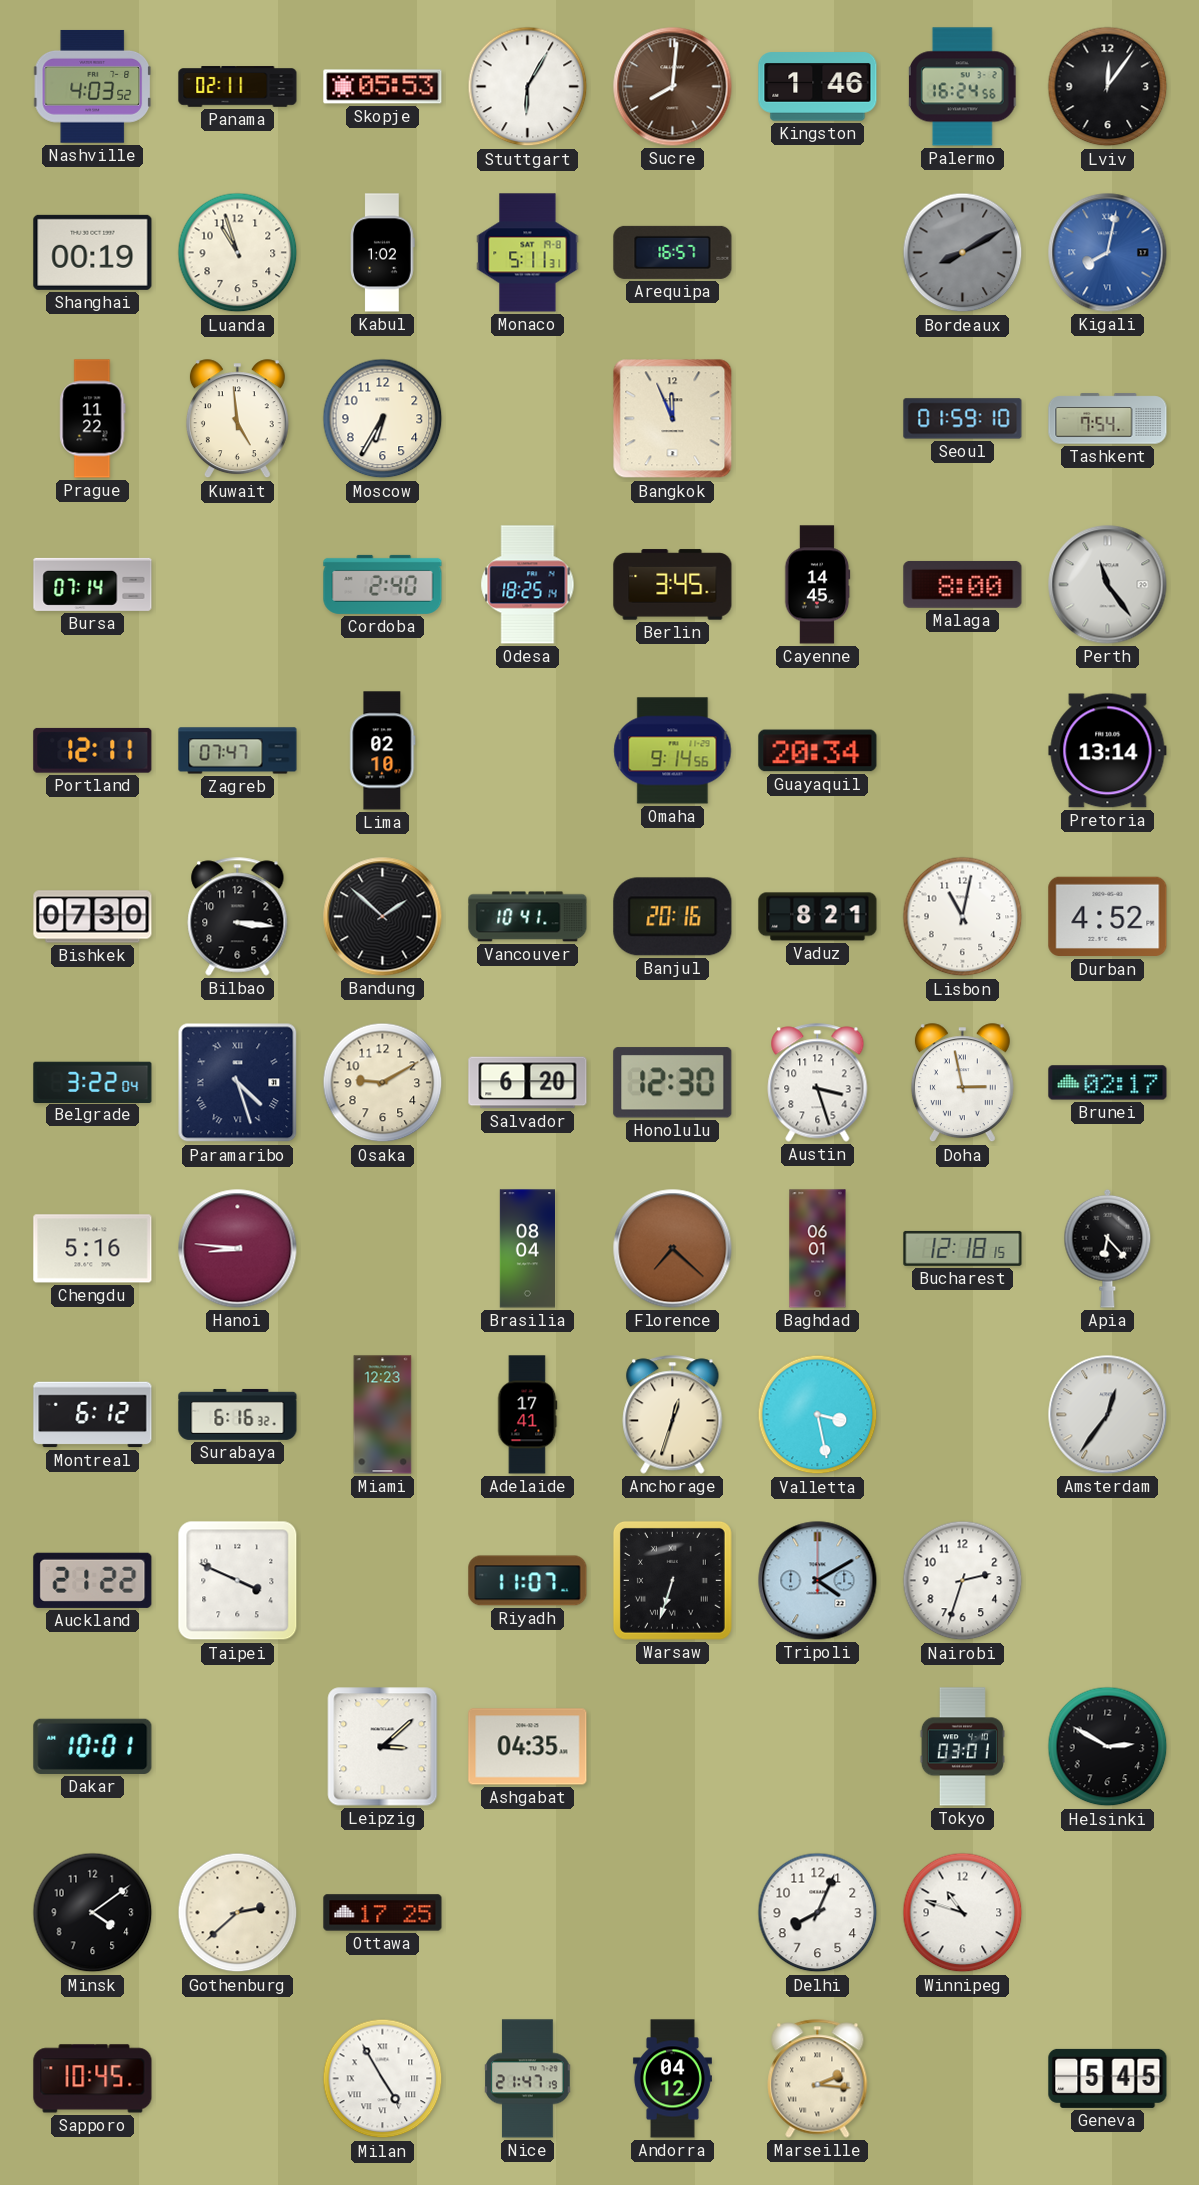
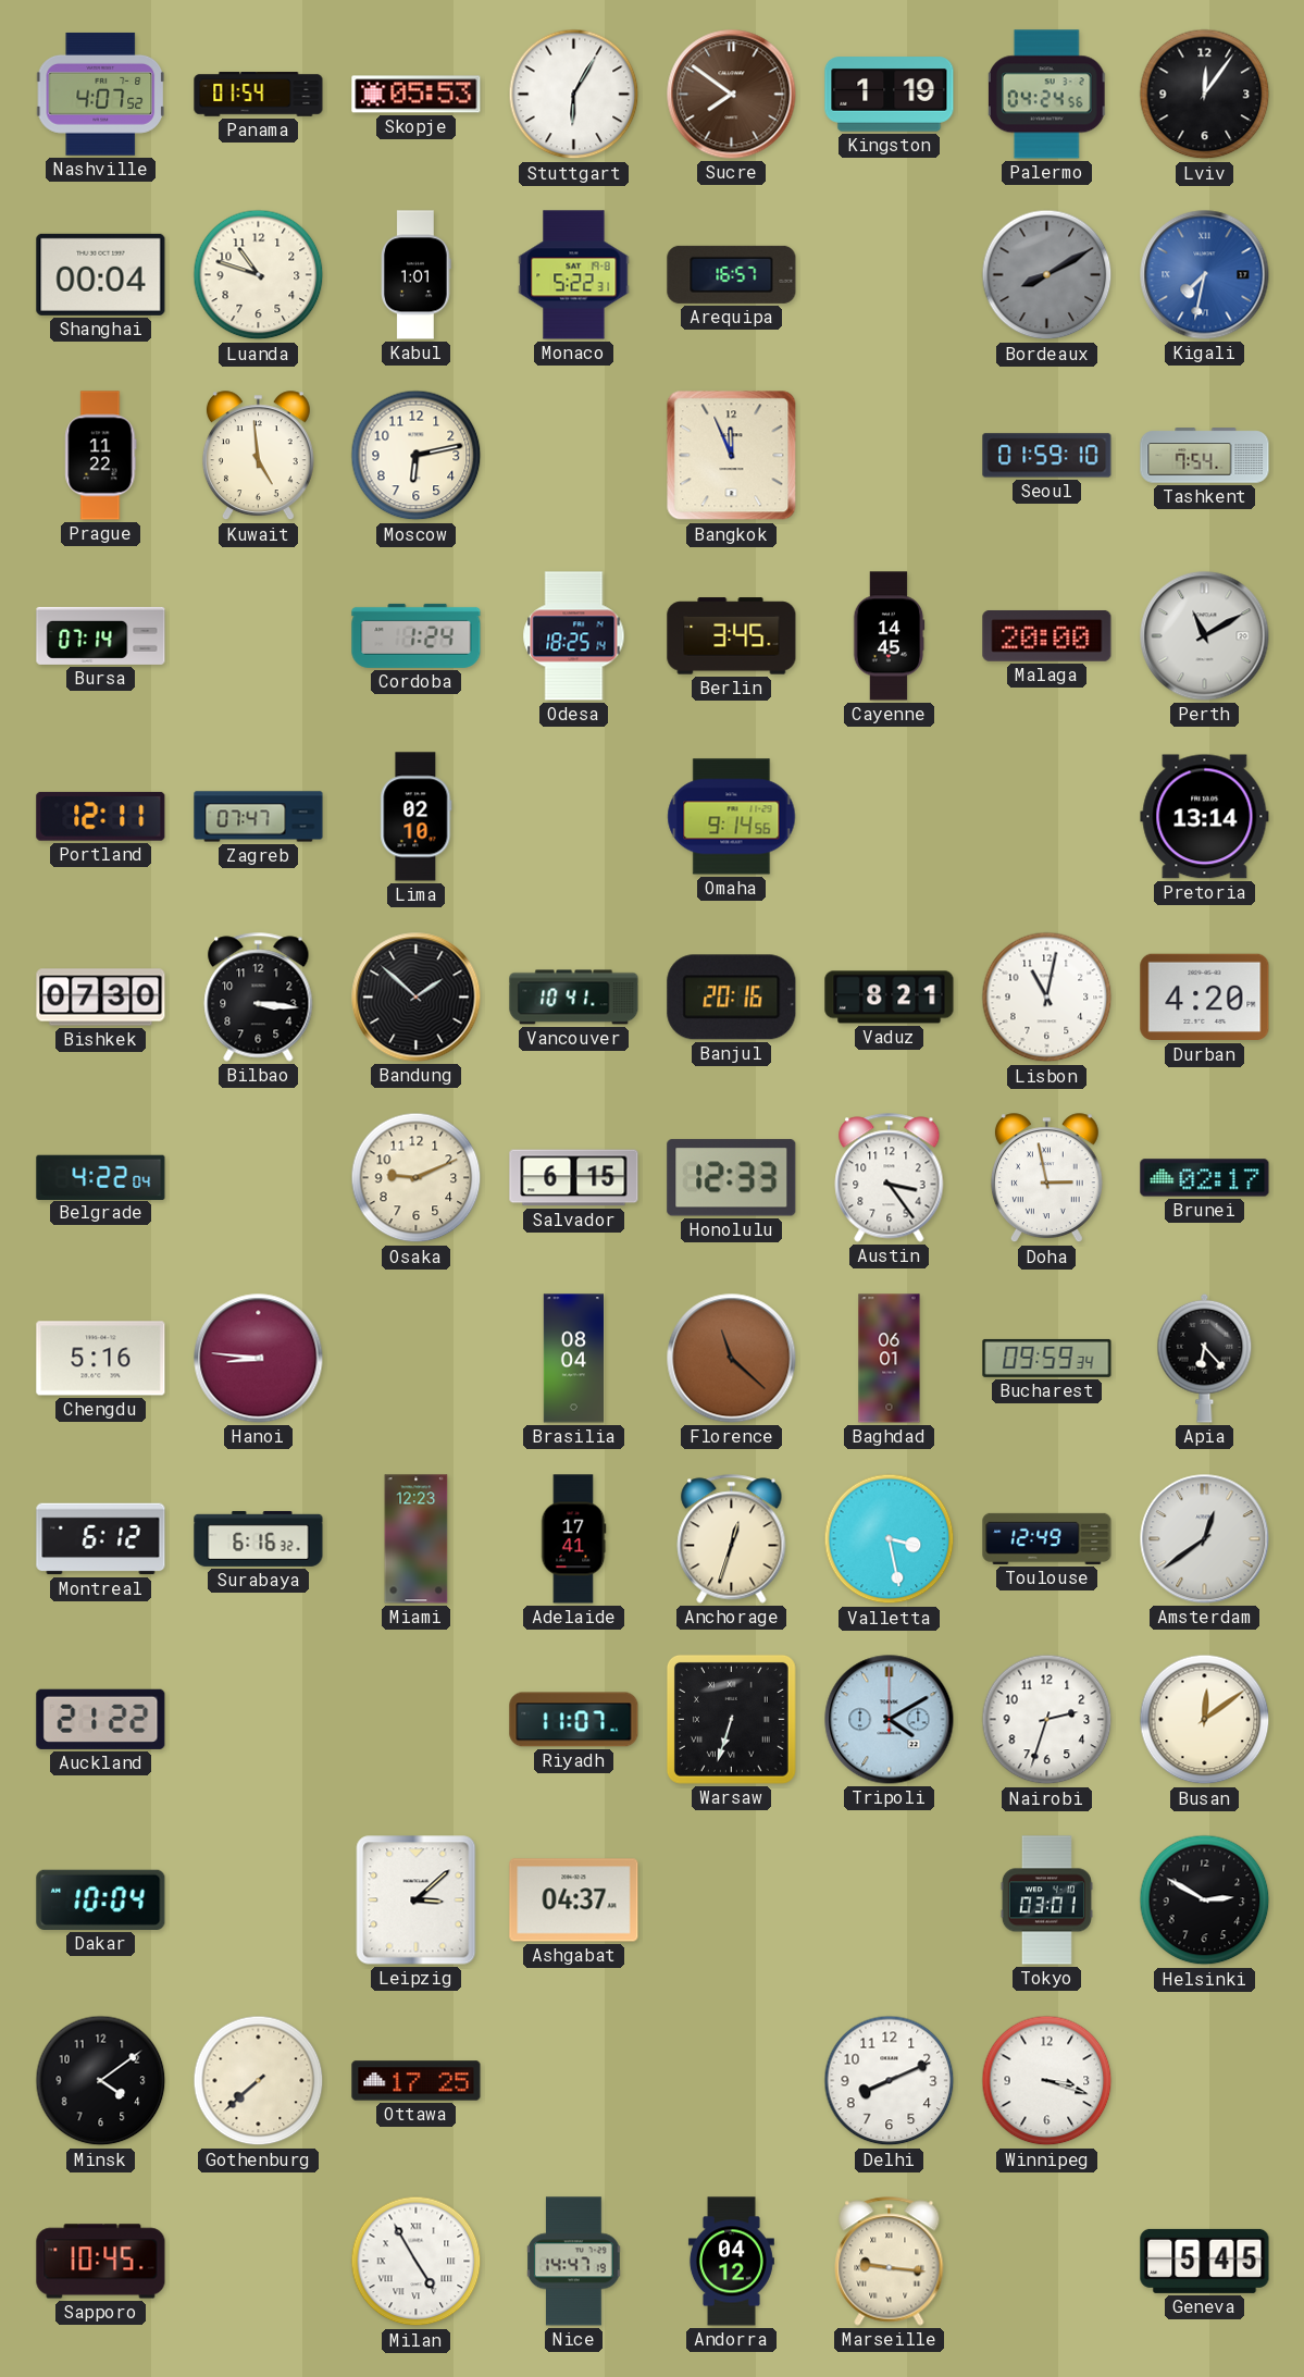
Nashville: 4:03 -> 4:07 (101, 94)
Panama: 02:11 -> 01:54 (259, 95)
Sucre: 8:01 -> 7:51 (732, 95)
Kingston: 1:46 -> 1:19 (890, 95)
Palermo: 16:24 -> 04:24 (1047, 95)
Shanghai: 00:19 -> 00:04 (101, 274)
Luanda: 10:57 -> 10:48 (259, 275)
Kabul: 1:02 -> 1:01 (417, 275)
Monaco: 5:11 -> 5:22 (574, 275)
Kigali: 8:02 -> 7:32 (1205, 275)
Moscow: 6:35 -> 6:13 (417, 456)
Cordoba: 2:40 -> 1:24 (417, 635)
Malaga: 8:00 -> 20:00 (1047, 635)
Perth: 11:24 -> 11:10 (1205, 636)
Guayaquil: 20:34 -> none (818, 751)
Durban: 4:52 -> 4:20 (1205, 998)
Belgrade: 3:22 -> 4:22 (101, 1177)
Paramaribo: 4:27 -> none (238, 1083)
Osaka: 9:10 -> 9:11 (417, 1178)
Salvador: 6:20 -> 6:15 (574, 1178)
Honolulu: 12:30 -> 12:33 (732, 1178)
Austin: 3:27 -> 3:24 (890, 1178)
Florence: 7:22 -> 11:22 (732, 1359)
Bucharest: 12:18 -> 09:59 (1047, 1358)
Toulouse: none -> 12:49 (1047, 1538)
Amsterdam: 12:36 -> 12:39 (1205, 1539)
Taipei: 3:49 -> none (238, 1581)
Busan: none -> 12:09 (1205, 1720)
Dakar: 10:01 -> 10:04 (101, 1899)
Ashgabat: 04:35 -> 04:37 (574, 1901)
Gothenburg: 2:38 -> 7:38 (259, 2081)
Delhi: 8:04 -> 8:11 (890, 2081)
Winnipeg: 10:48 -> 3:18 (1047, 2081)
Nice: 21:47 -> 14:47 (574, 2262)
Marseille: 2:16 -> 9:16 (890, 2262)
